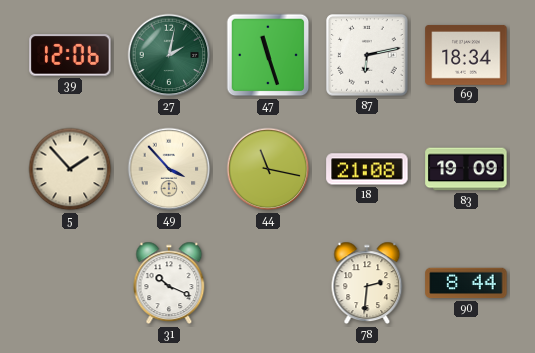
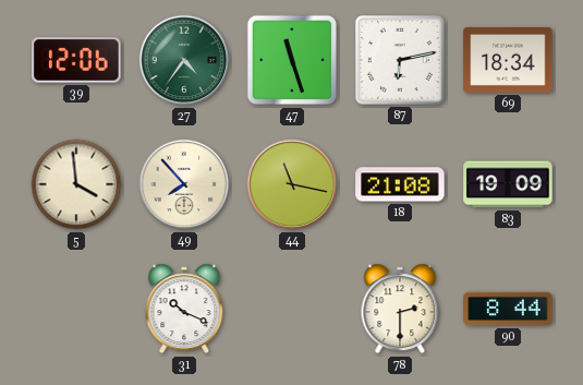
27: 2:02 -> 4:36 (184, 60)
5: 1:53 -> 3:59 (76, 184)
49: 3:53 -> 7:53 (184, 184)
78: 2:31 -> 2:30 (400, 309)
